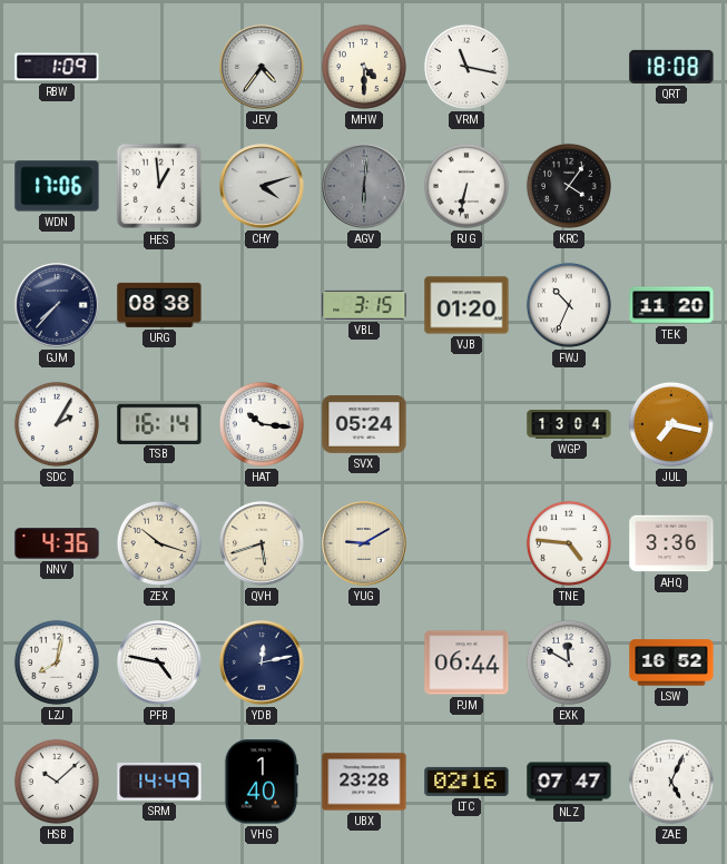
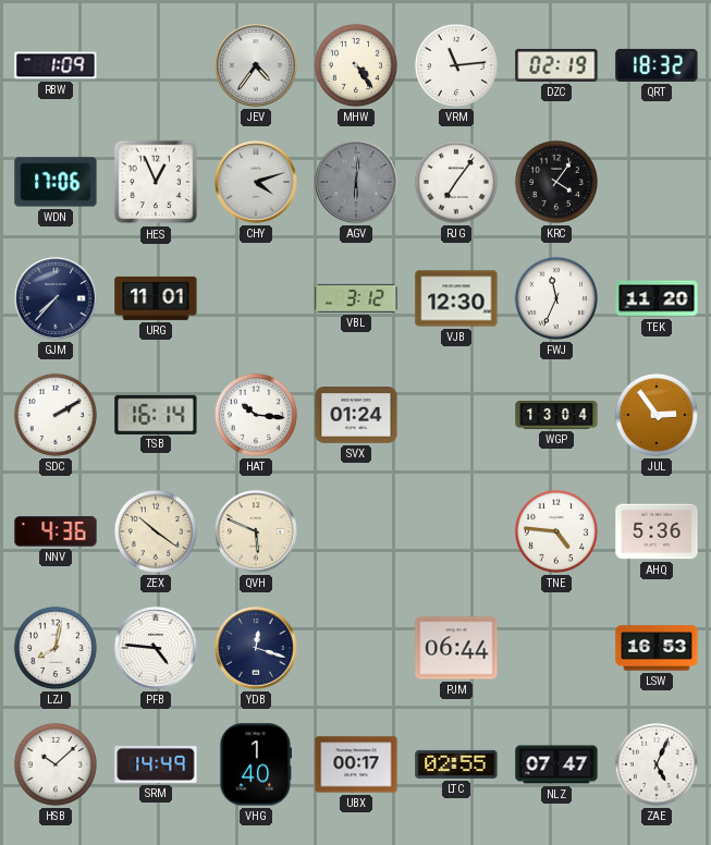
MHW: 4:30 -> 4:24 (356, 65)
VRM: 11:17 -> 11:14 (456, 65)
DZC: none -> 02:19 (556, 65)
QRT: 18:08 -> 18:32 (657, 65)
HES: 12:59 -> 12:56 (156, 182)
RJG: 6:32 -> 7:06 (456, 182)
URG: 08:38 -> 11:01 (156, 298)
VBL: 3:15 -> 3:12 (356, 298)
VJB: 01:20 -> 12:30 (456, 298)
FWJ: 10:34 -> 11:34 (556, 298)
SDC: 2:05 -> 2:10 (56, 415)
SVX: 05:24 -> 01:24 (356, 416)
JUL: 7:17 -> 2:54 (657, 415)
ZEX: 10:18 -> 10:21 (156, 531)
QVH: 5:42 -> 5:49 (256, 531)
YUG: 9:10 -> none (364, 543)
AHQ: 3:36 -> 5:36 (657, 531)
PFB: 4:47 -> 4:46 (156, 648)
YDB: 12:13 -> 12:18 (256, 648)
EXK: 11:50 -> none (569, 662)
LSW: 16:52 -> 16:53 (657, 648)
UBX: 23:28 -> 00:17 (356, 764)
LTC: 02:16 -> 02:55 (456, 764)
